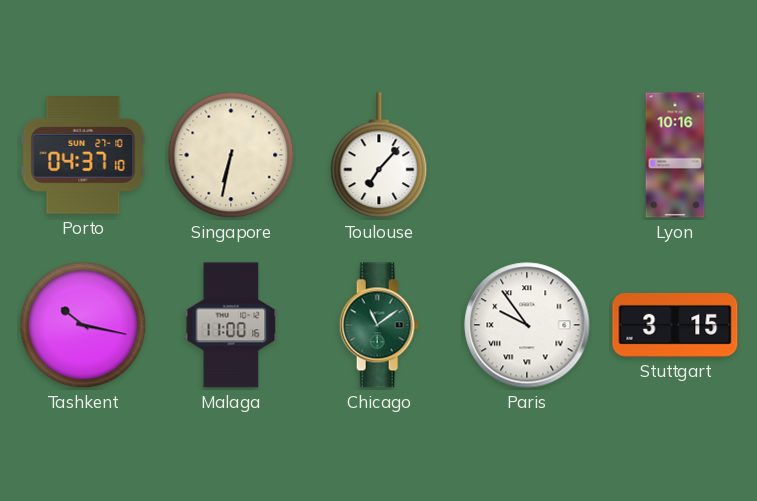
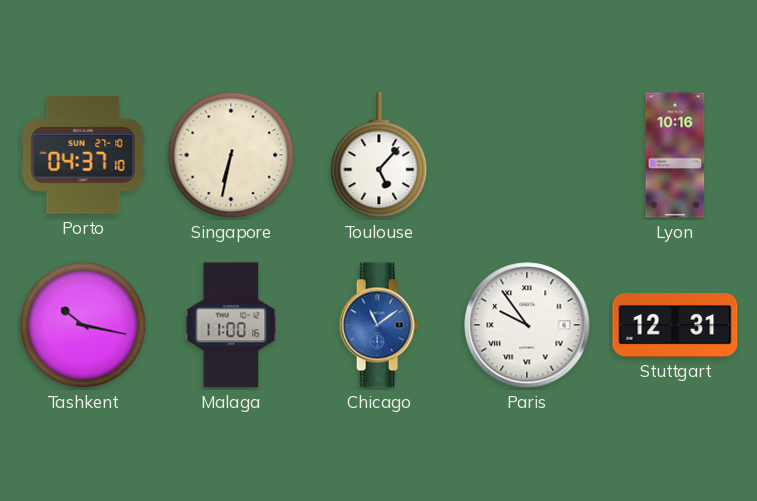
Toulouse: 7:07 -> 5:07 (379, 156)
Chicago dial: green -> blue (379, 325)
Stuttgart: 3:15 -> 12:31 (675, 326)
